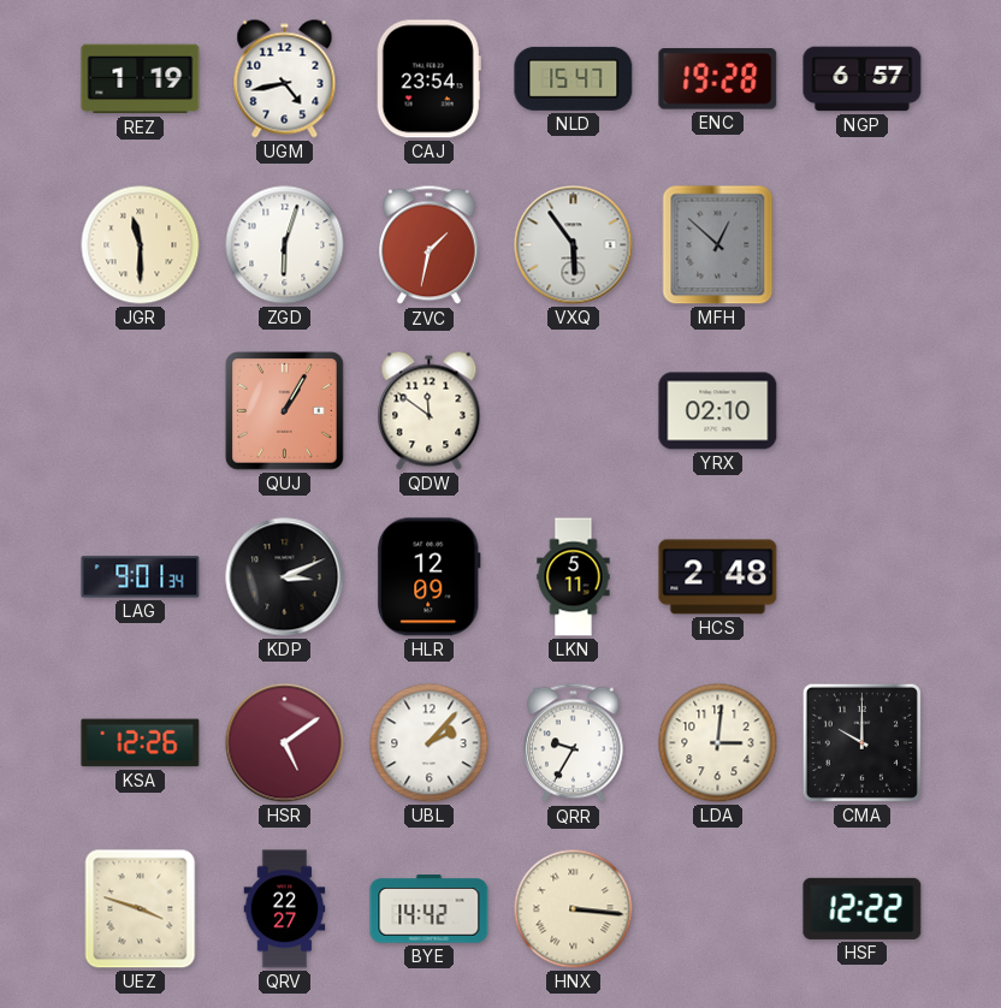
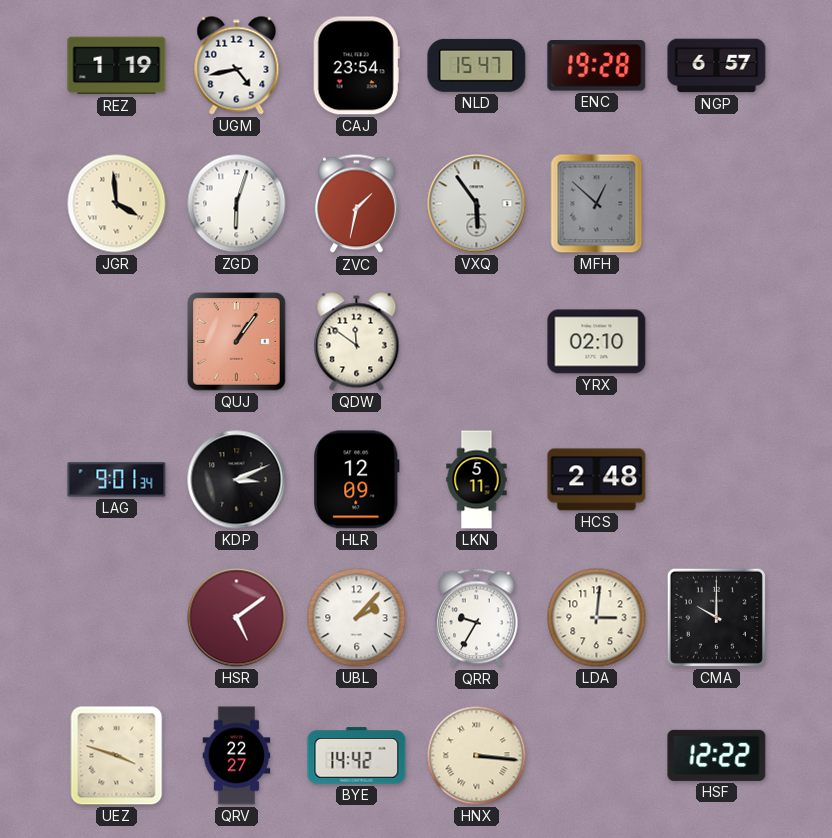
JGR: 11:30 -> 3:59 (117, 204)
QUJ: 1:05 -> 1:06 (237, 342)
KSA: 12:26 -> none (141, 743)
